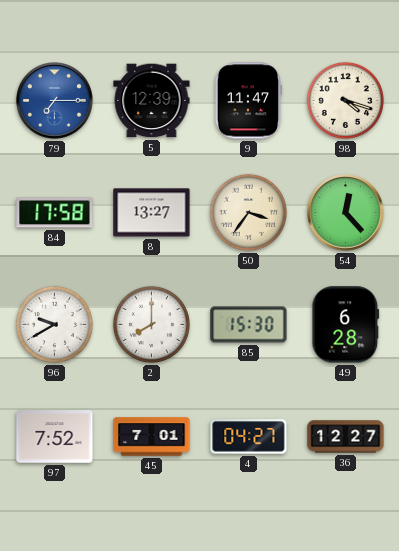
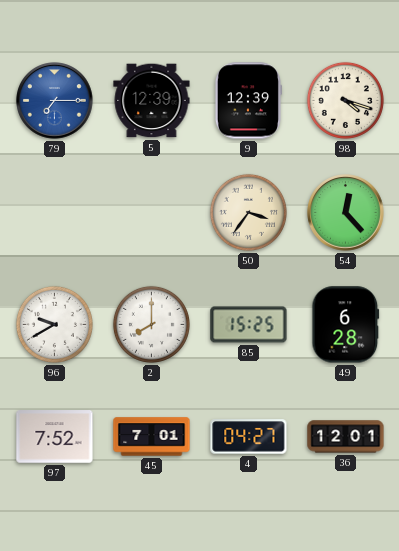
9: 11:47 -> 12:39 (248, 101)
84: 17:58 -> none (55, 213)
8: 13:27 -> none (152, 213)
85: 15:30 -> 15:25 (249, 325)
36: 12:27 -> 12:01 (346, 437)
